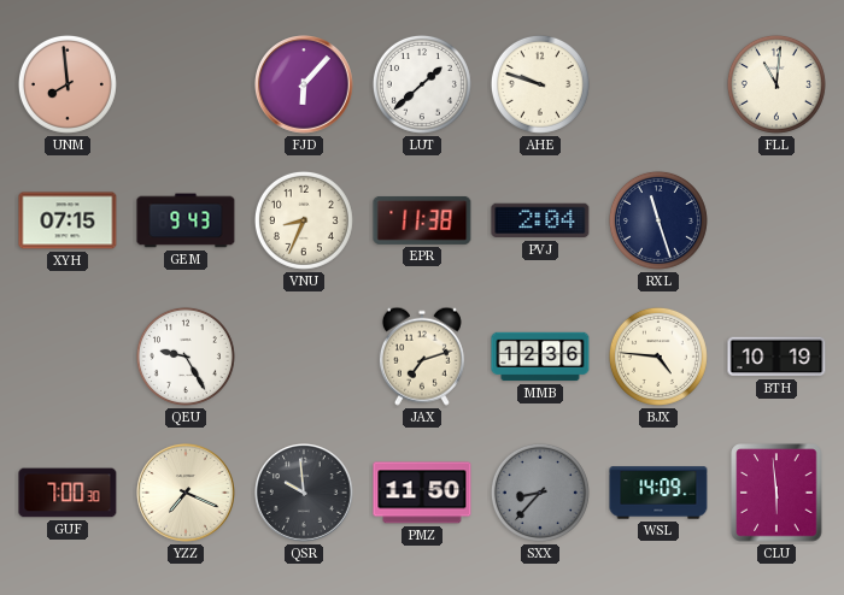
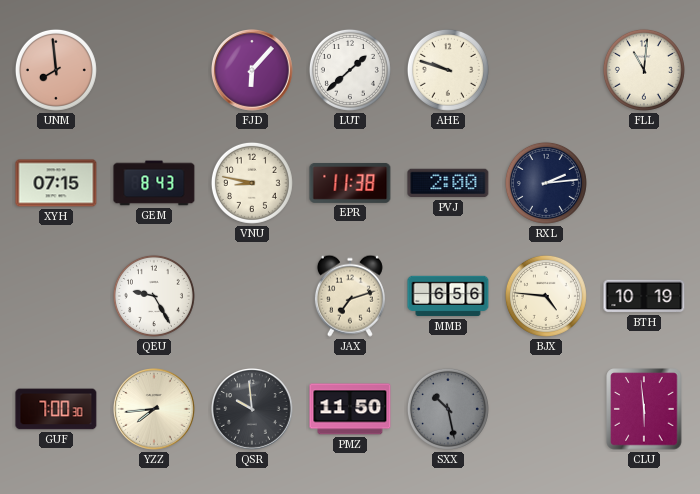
GEM: 9:43 -> 8:43 (154, 183)
VNU: 8:34 -> 8:47 (252, 183)
PVJ: 2:04 -> 2:00 (448, 183)
RXL: 11:27 -> 2:14 (546, 183)
MMB: 12:36 -> 6:56 (448, 296)
YZZ: 7:19 -> 7:44 (155, 410)
SXX: 8:37 -> 10:28 (448, 409)
WSL: 14:09 -> none (658, 493)
